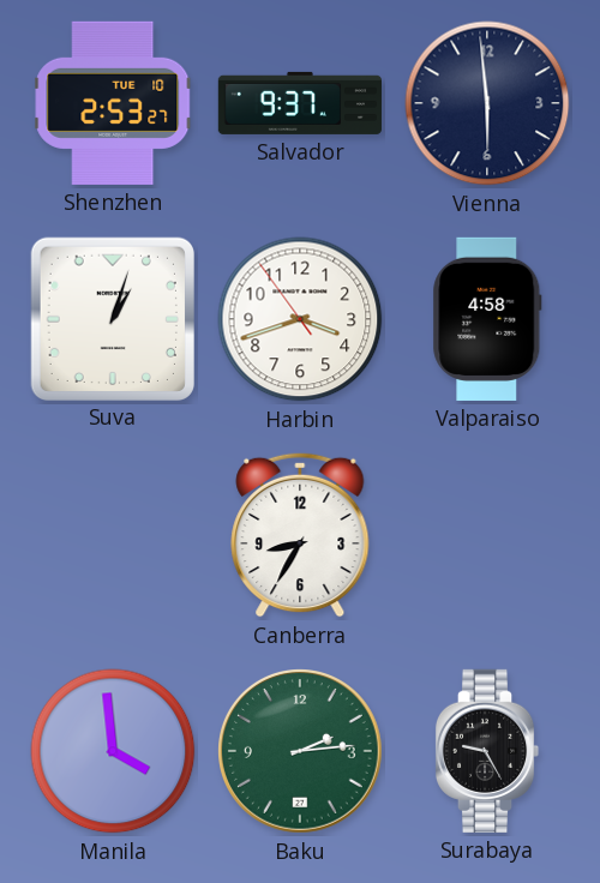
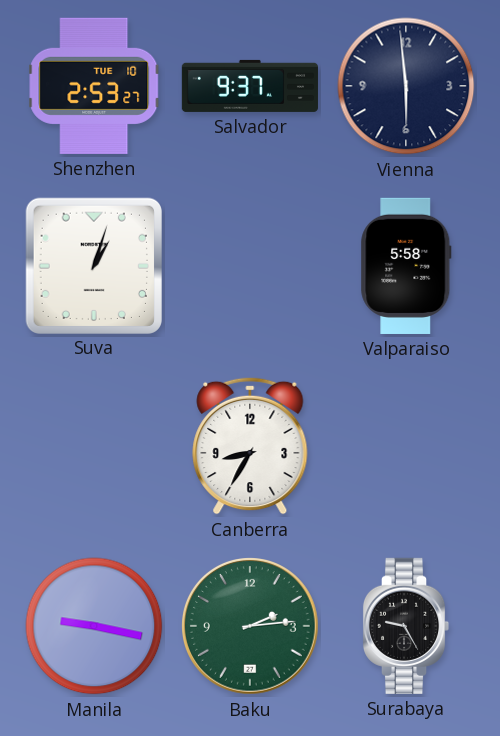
Harbin: 3:41 -> none (300, 319)
Valparaiso: 4:58 -> 5:58 (406, 266)
Manila: 3:59 -> 9:17 (94, 626)
